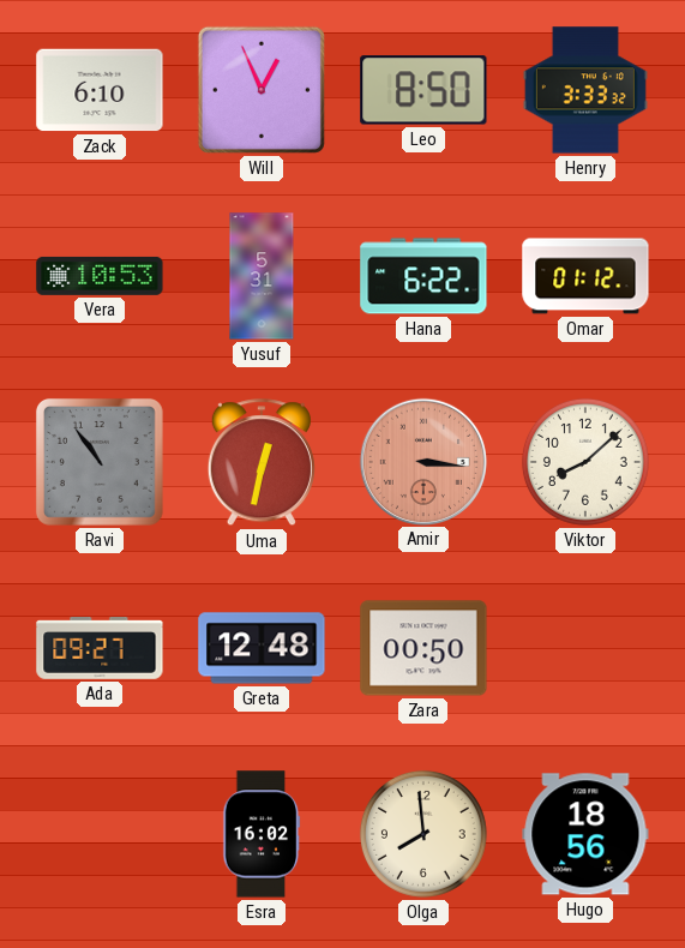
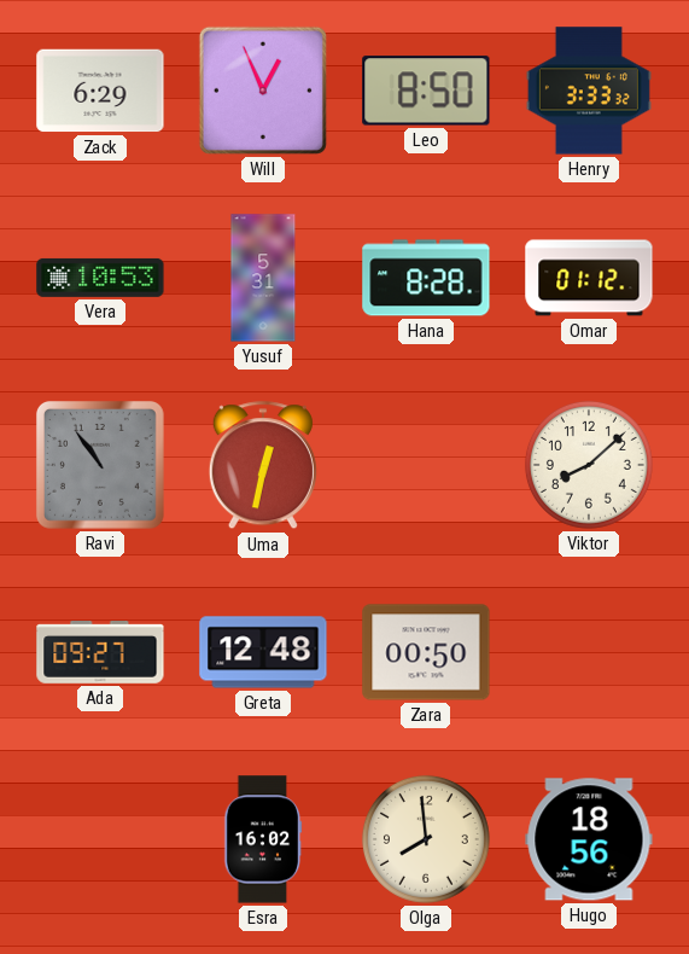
Zack: 6:10 -> 6:29 (100, 91)
Hana: 6:22 -> 8:28 (426, 278)
Amir: 3:16 -> none (422, 461)
